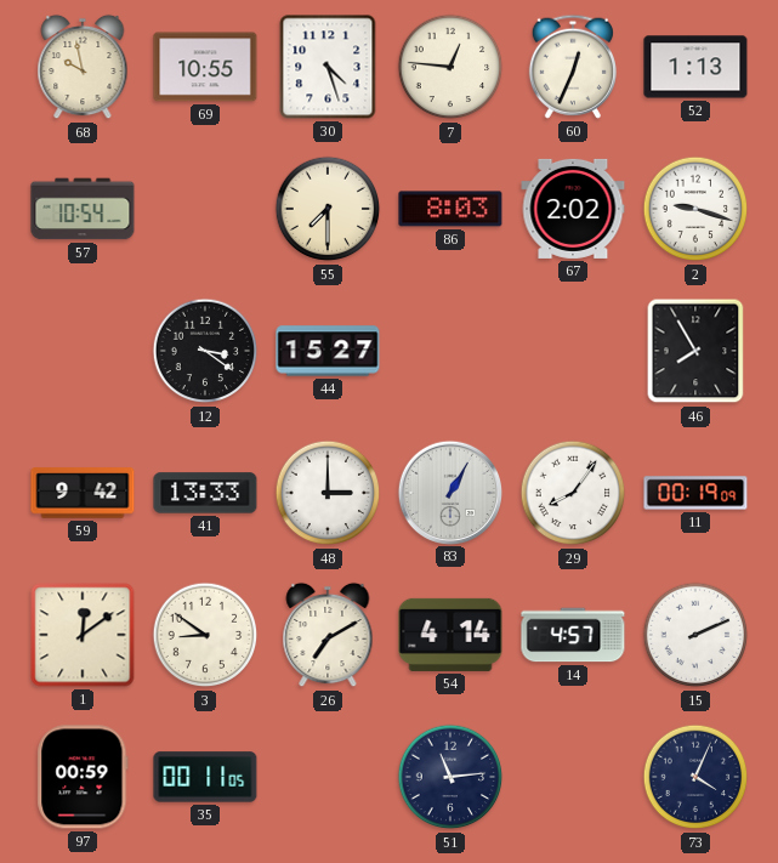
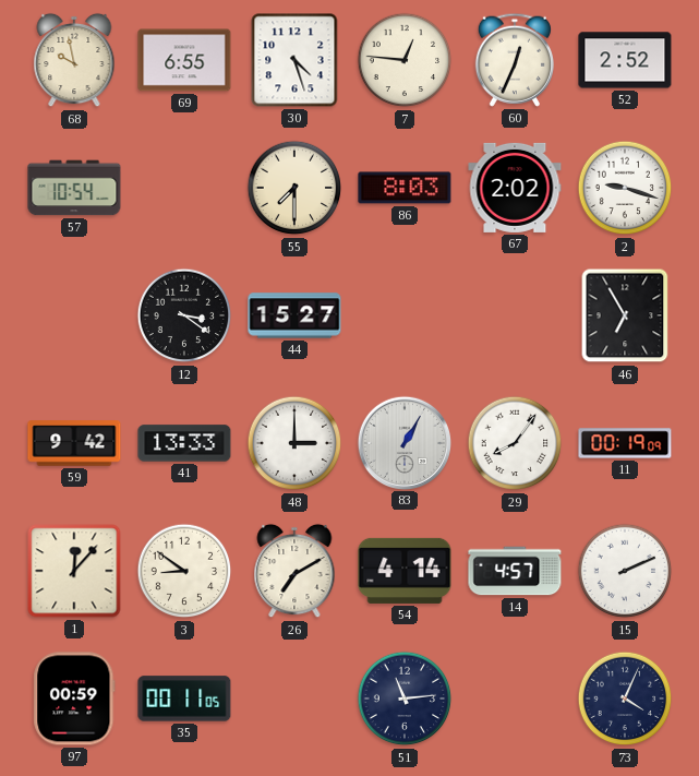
69: 10:55 -> 6:55 (184, 60)
52: 1:13 -> 2:52 (625, 60)
46: 7:55 -> 6:55 (625, 315)
1: 12:09 -> 12:07 (74, 571)
